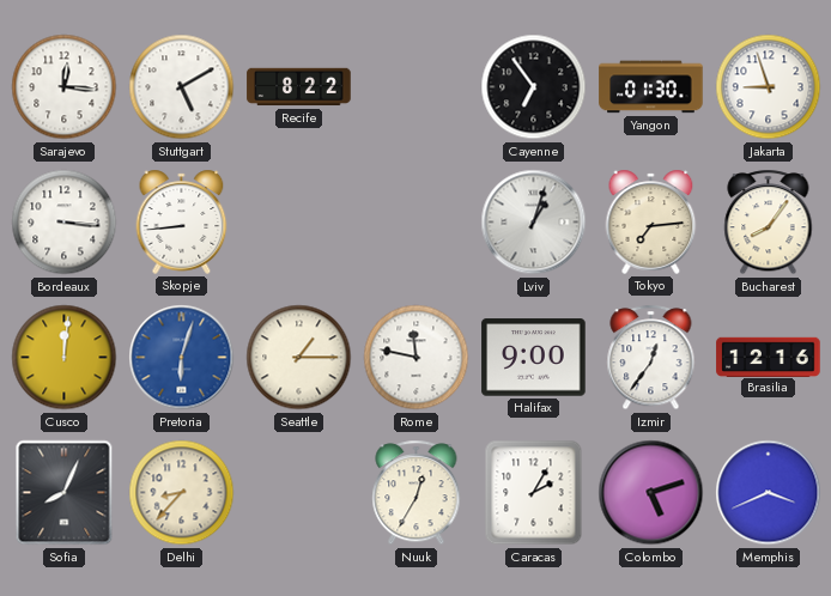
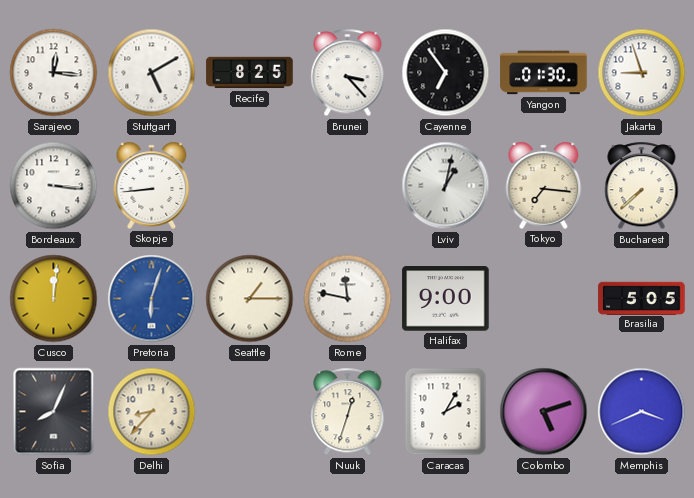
Recife: 8:22 -> 8:25 (250, 73)
Brunei: none -> 3:23 (348, 73)
Lviv: 1:03 -> 1:02 (446, 186)
Tokyo: 7:14 -> 7:16 (544, 185)
Bucharest: 8:06 -> 7:38 (642, 186)
Izmir: 12:36 -> none (651, 358)
Brasilia: 12:16 -> 5:05 (642, 298)
Nuuk: 12:35 -> 12:33 (348, 412)
